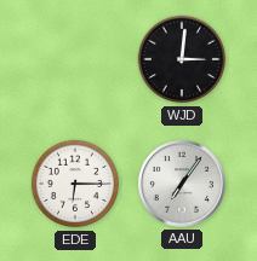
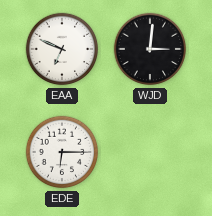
EAA: none -> 6:49 (62, 49)
AAU: 7:06 -> none (182, 184)
